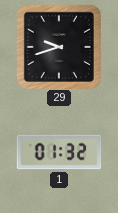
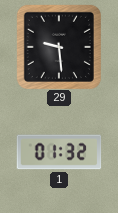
29: 9:42 -> 9:29 (59, 47)
